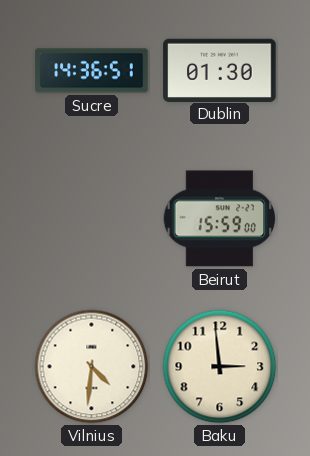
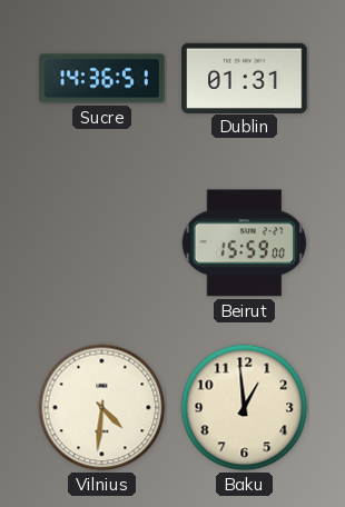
Dublin: 01:30 -> 01:31 (245, 78)
Baku: 2:59 -> 12:59 (245, 408)
